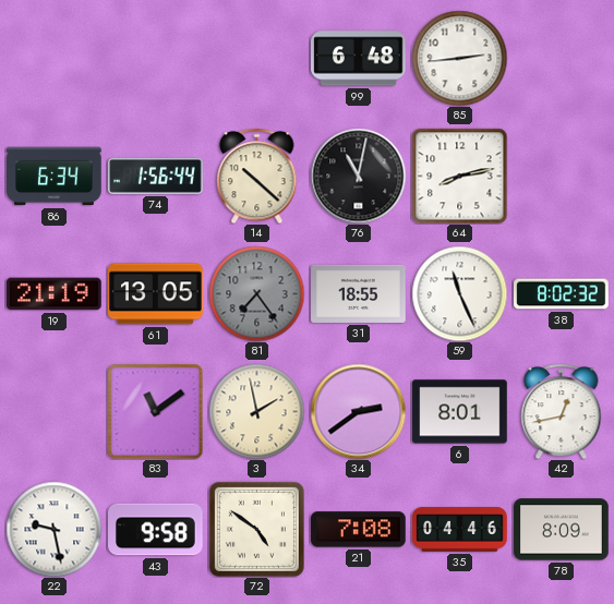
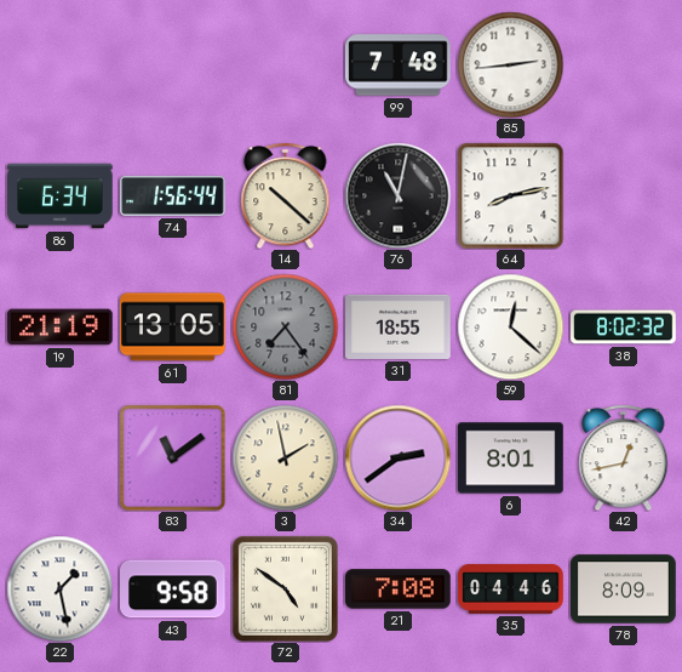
99: 6:48 -> 7:48 (399, 66)
59: 11:26 -> 12:22 (510, 326)
22: 9:28 -> 1:28 (59, 588)
